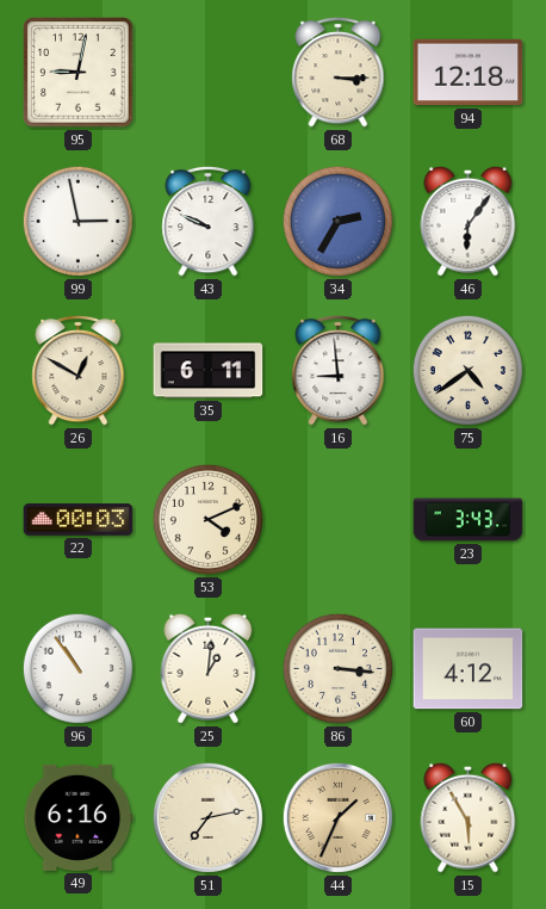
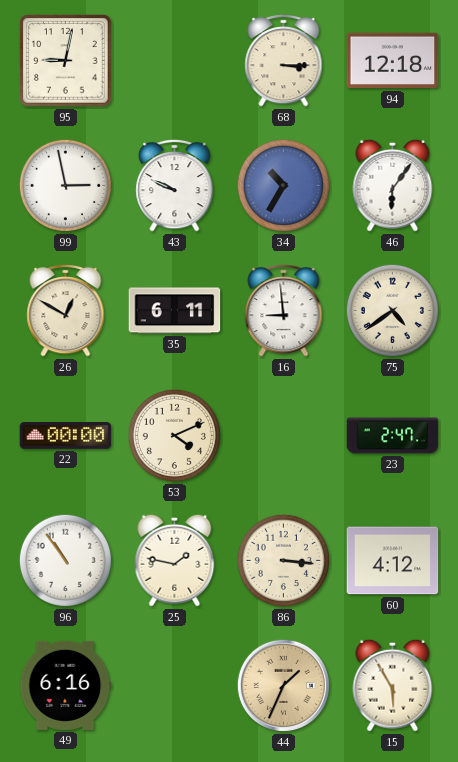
34: 2:35 -> 10:35 (283, 185)
22: 00:03 -> 00:00 (66, 436)
23: 3:43 -> 2:47 (393, 436)
25: 1:01 -> 1:47 (175, 560)
51: 7:13 -> none (207, 817)
